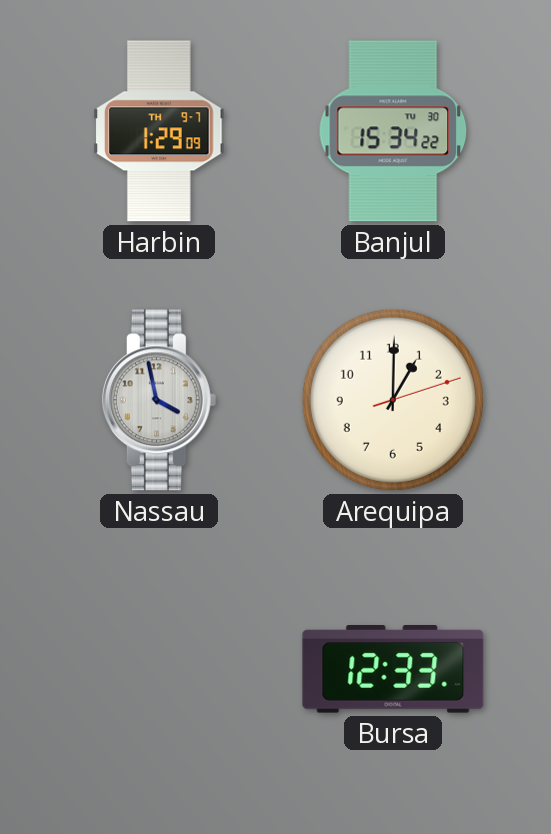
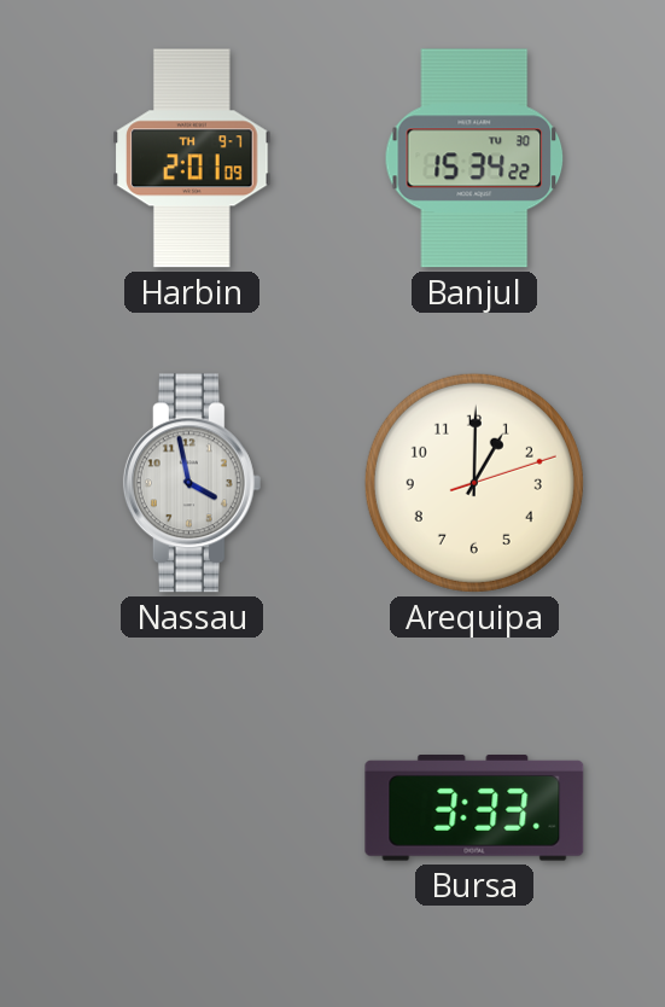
Harbin: 1:29 -> 2:01 (192, 158)
Bursa: 12:33 -> 3:33 (474, 808)
